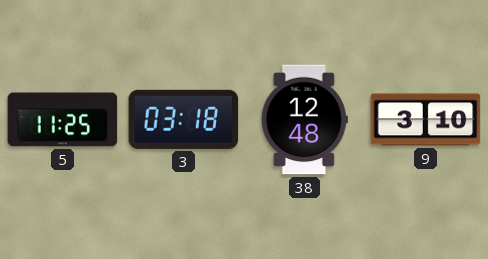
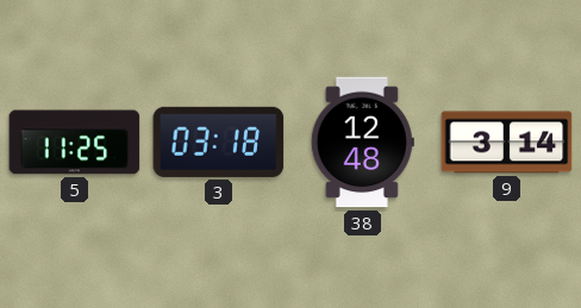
9: 3:10 -> 3:14 (507, 143)
